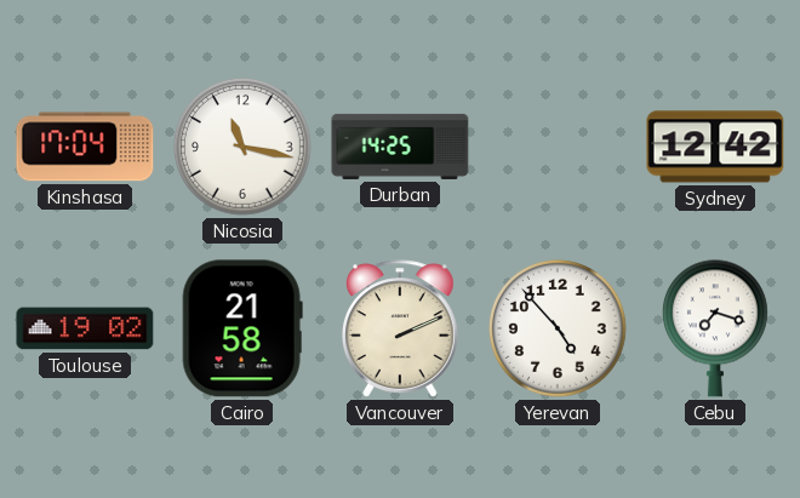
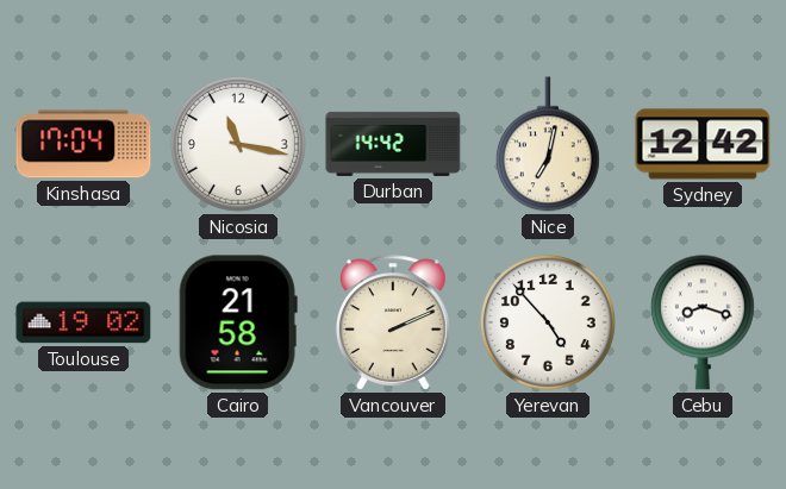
Durban: 14:25 -> 14:42 (393, 144)
Nice: none -> 7:02 (548, 144)
Cebu: 7:18 -> 8:18 (703, 322)
